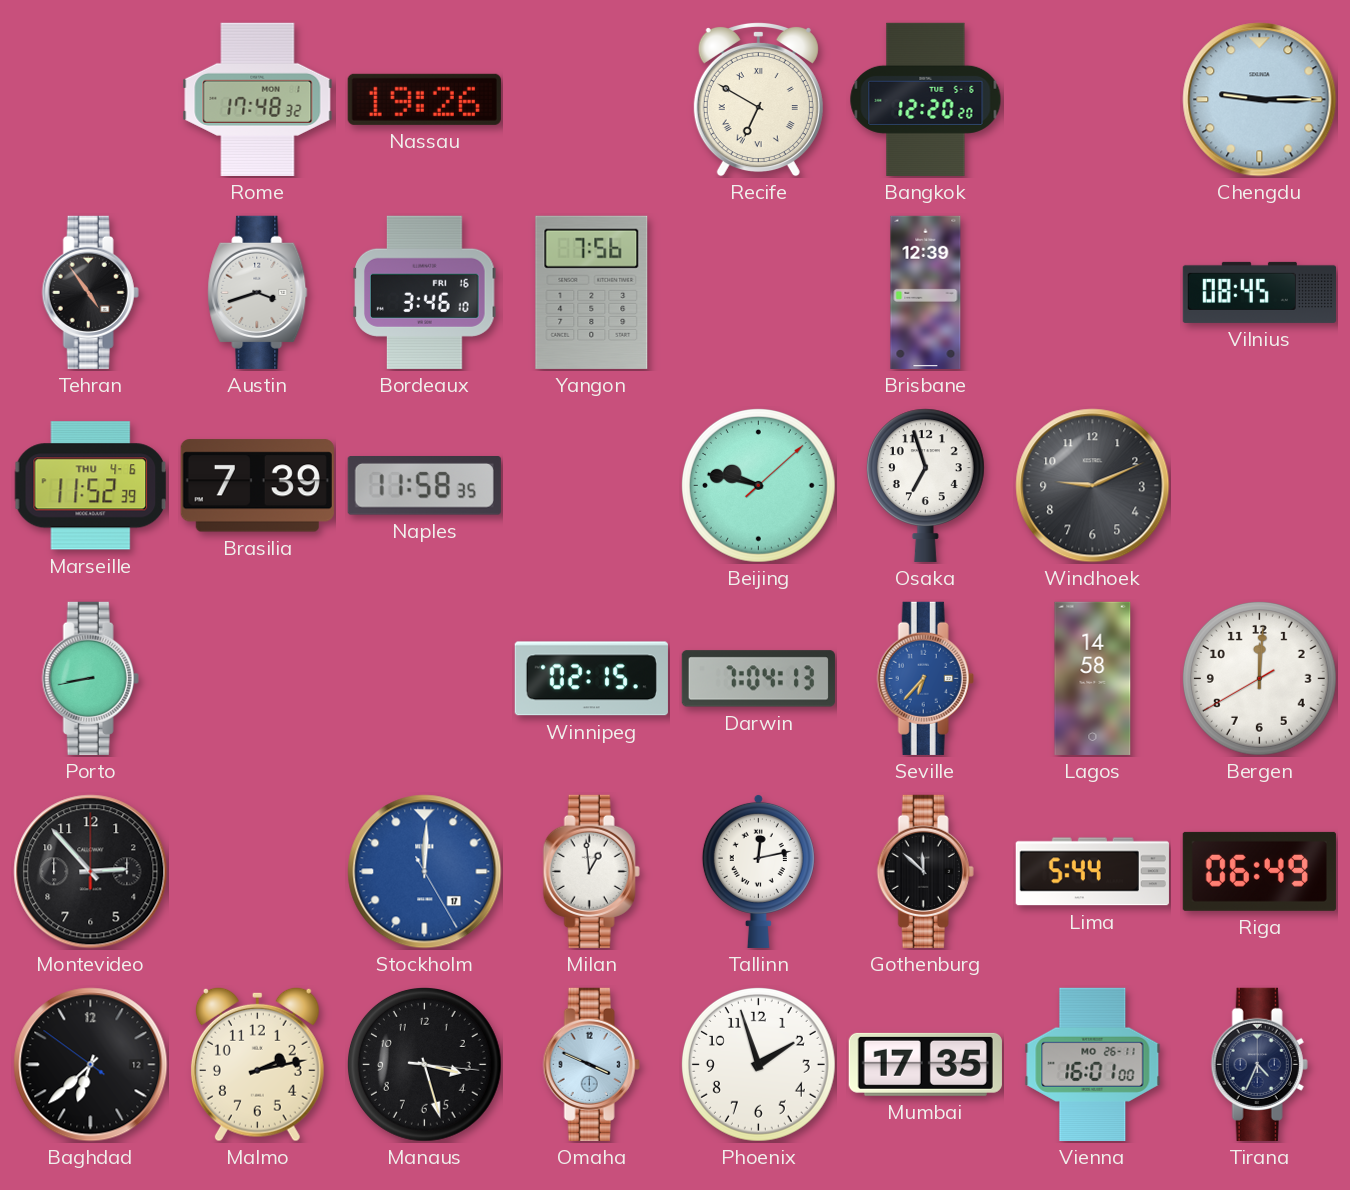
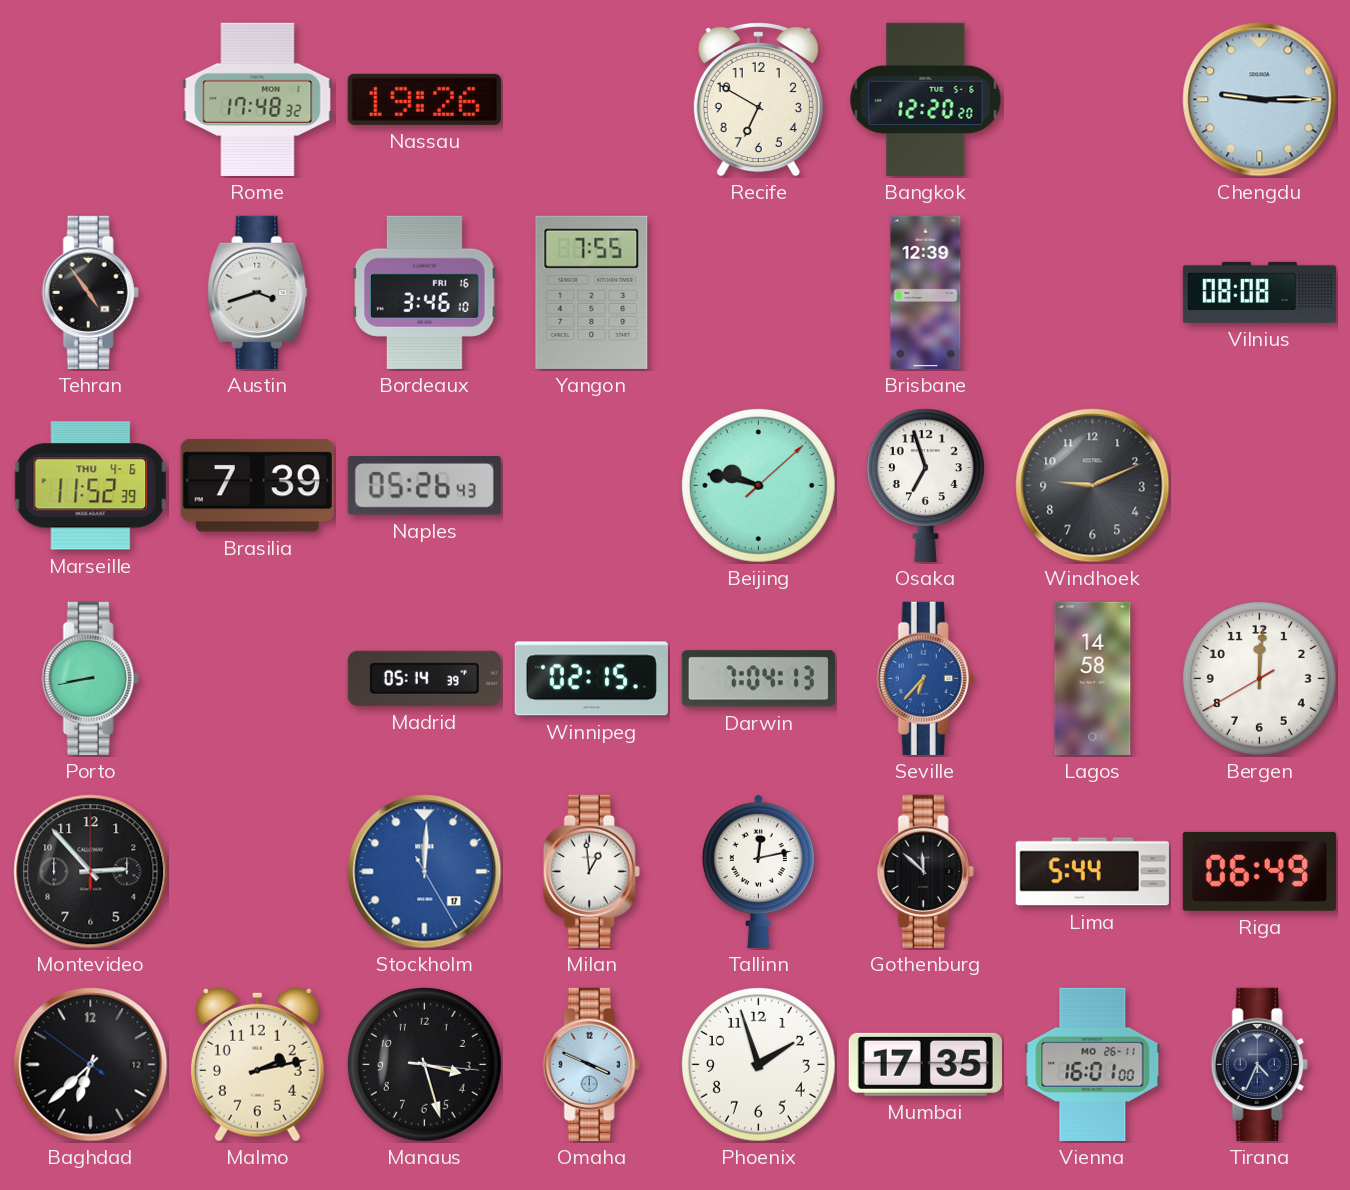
Recife numerals: Roman -> Arabic (758, 99)
Yangon: 7:56 -> 7:55 (592, 292)
Vilnius: 08:45 -> 08:08 (1259, 292)
Naples: 11:58 -> 05:26 (424, 486)
Madrid: none -> 05:14 (424, 678)
